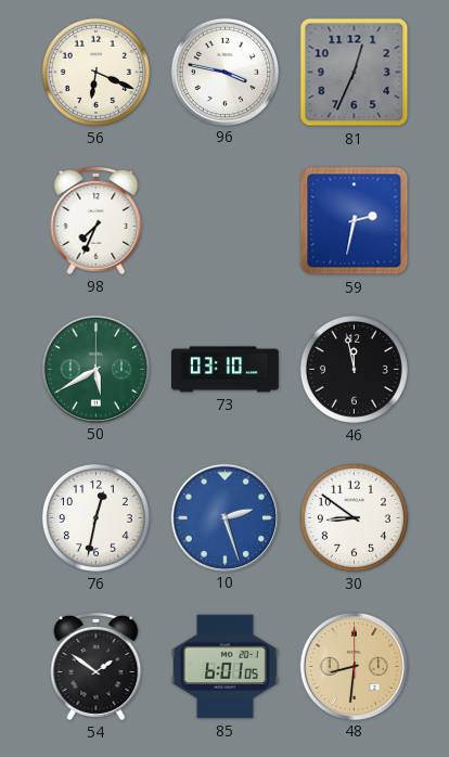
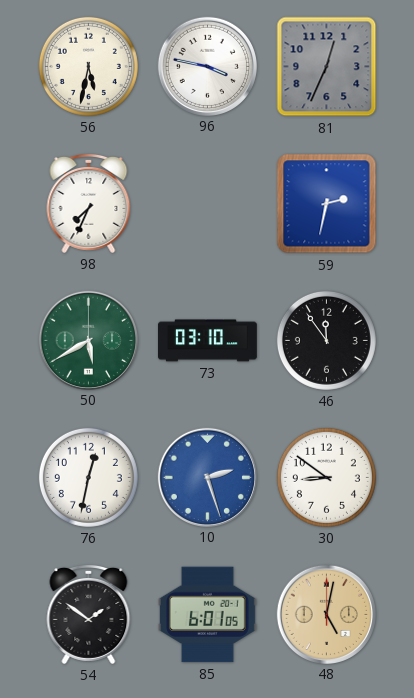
56: 6:19 -> 5:32 (88, 66)
46: 11:58 -> 11:54 (326, 340)
48: 8:31 -> 5:02 (326, 614)
